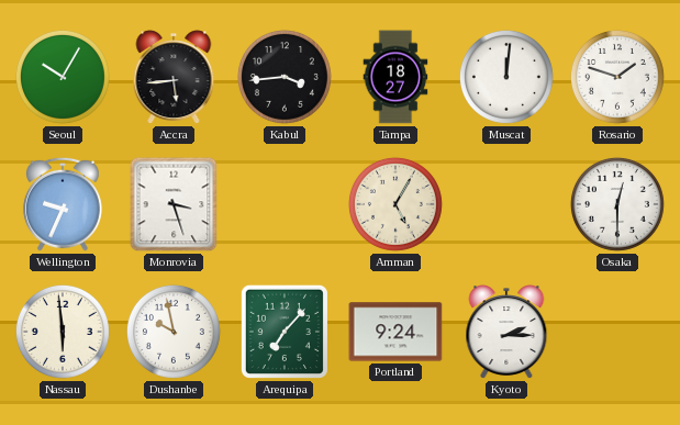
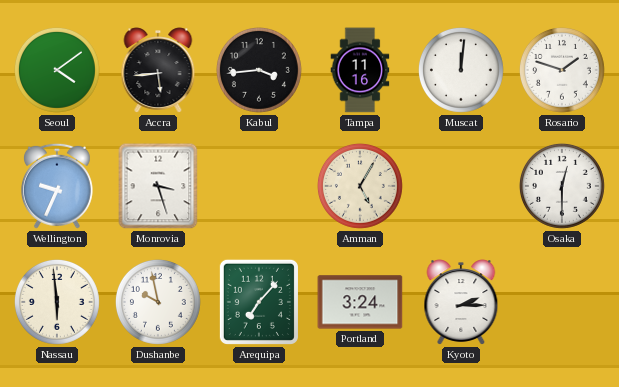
Seoul: 10:05 -> 4:09 (57, 70)
Tampa: 18:27 -> 11:16 (360, 70)
Portland: 9:24 -> 3:24 (360, 302)
